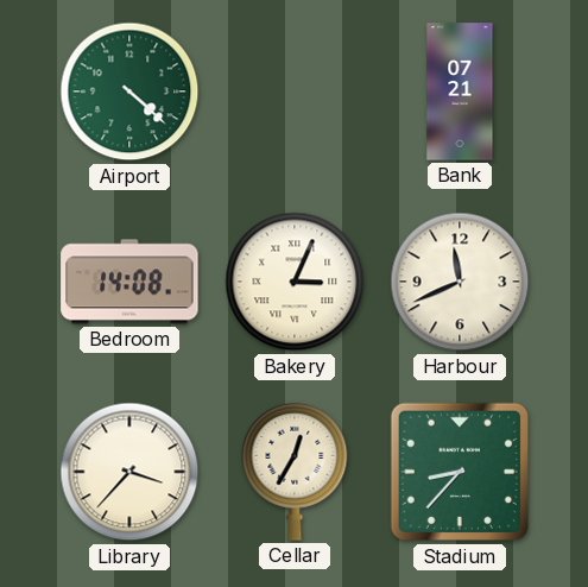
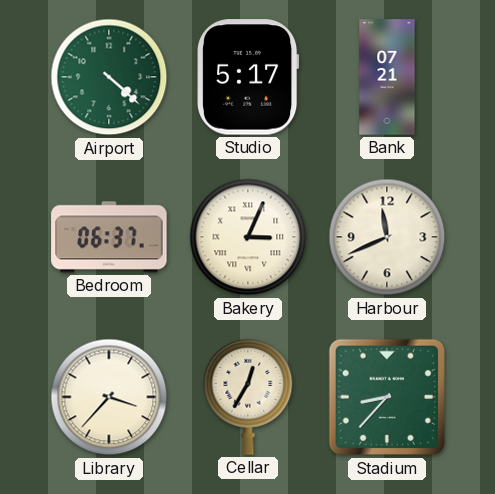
Studio: none -> 5:17 (248, 77)
Bedroom: 14:08 -> 06:37 (109, 237)
